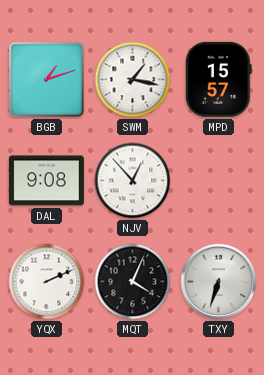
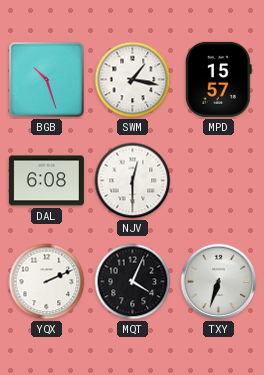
BGB: 1:12 -> 10:27 (47, 80)
DAL: 9:08 -> 6:08 (46, 181)
NJV: 12:53 -> 12:30 (133, 181)
